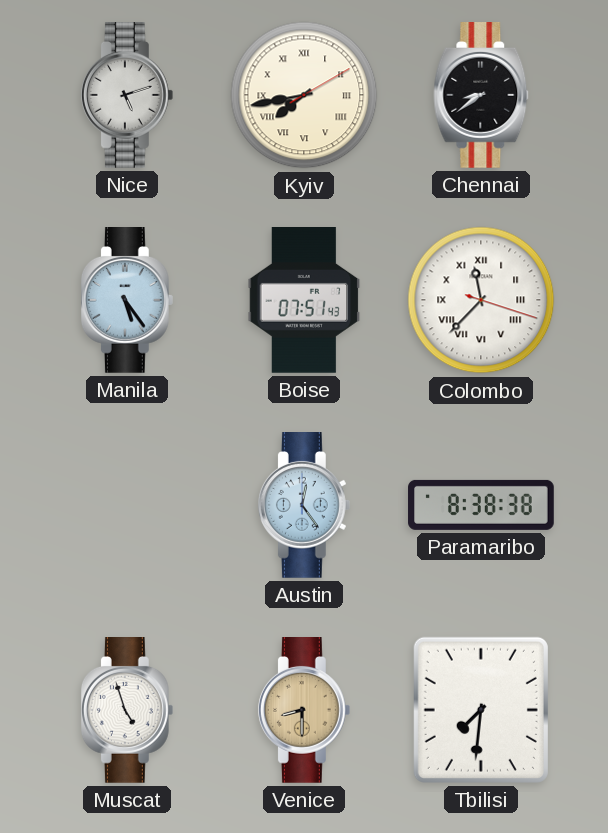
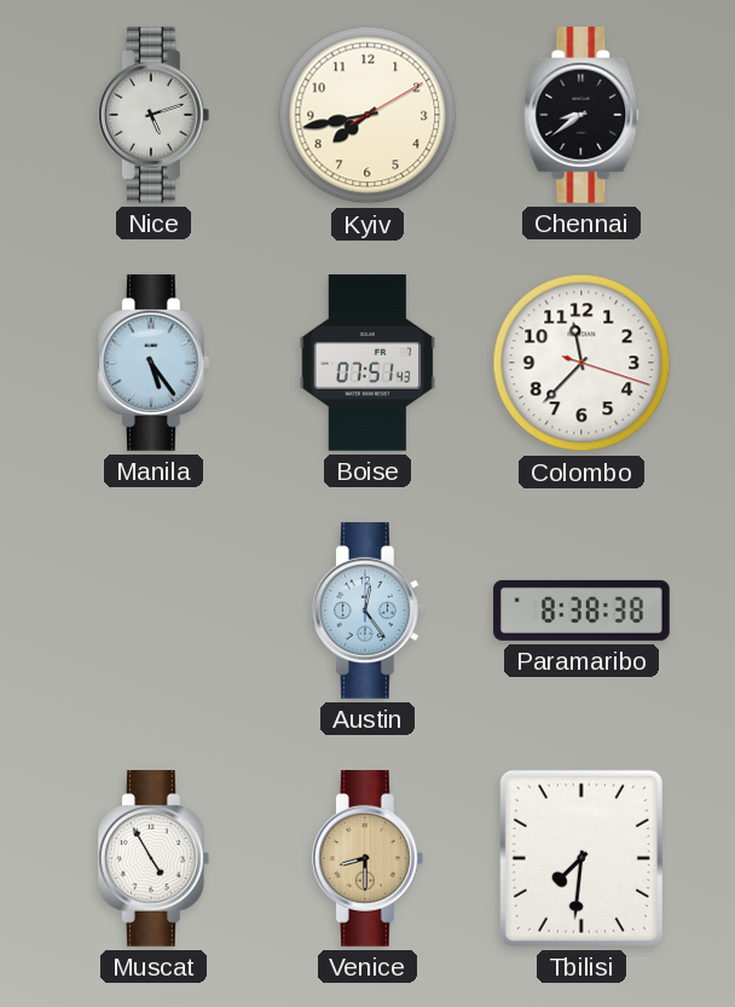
Kyiv numerals: Roman -> Arabic (367, 115)
Colombo numerals: Roman -> Arabic (581, 363)
Muscat: 4:57 -> 4:55 (154, 860)
